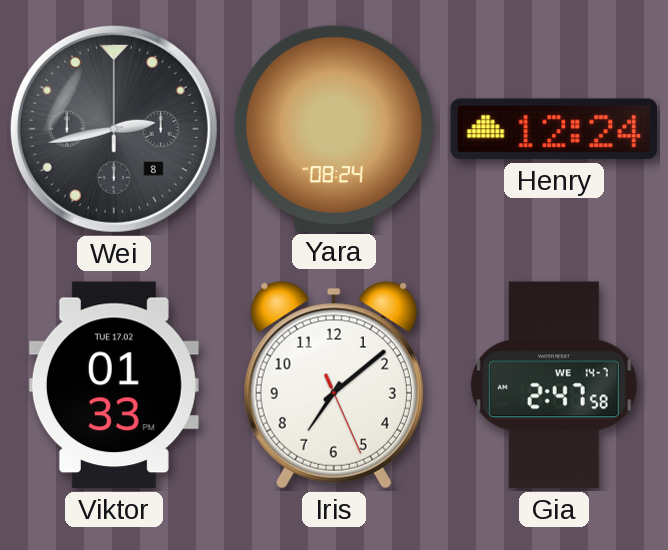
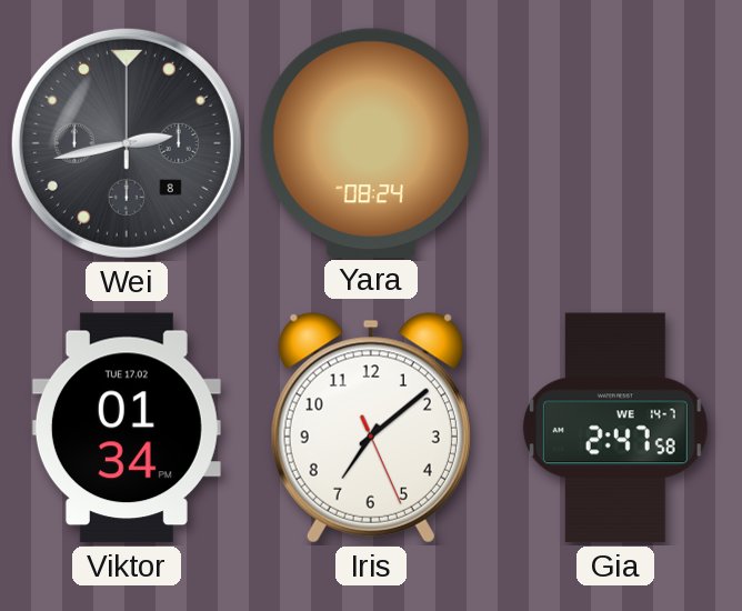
Henry: 12:24 -> none (553, 129)
Viktor: 01:33 -> 01:34 (127, 428)
